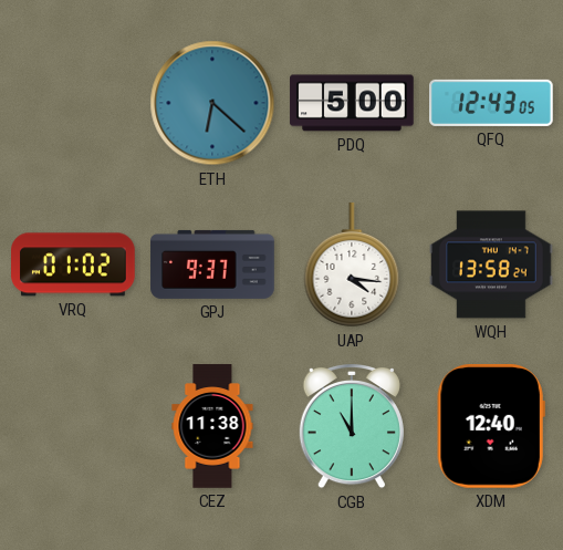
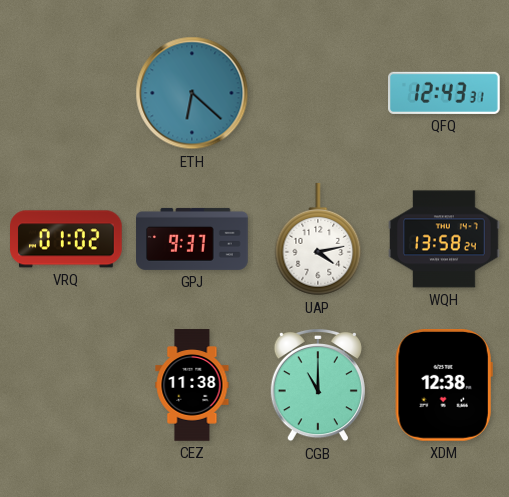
PDQ: 5:00 -> none (352, 103)
QFQ: 12:43:05 -> 12:43:31 (445, 93)
UAP: 4:16 -> 4:13 (318, 240)
XDM: 12:40 -> 12:38 (444, 386)
